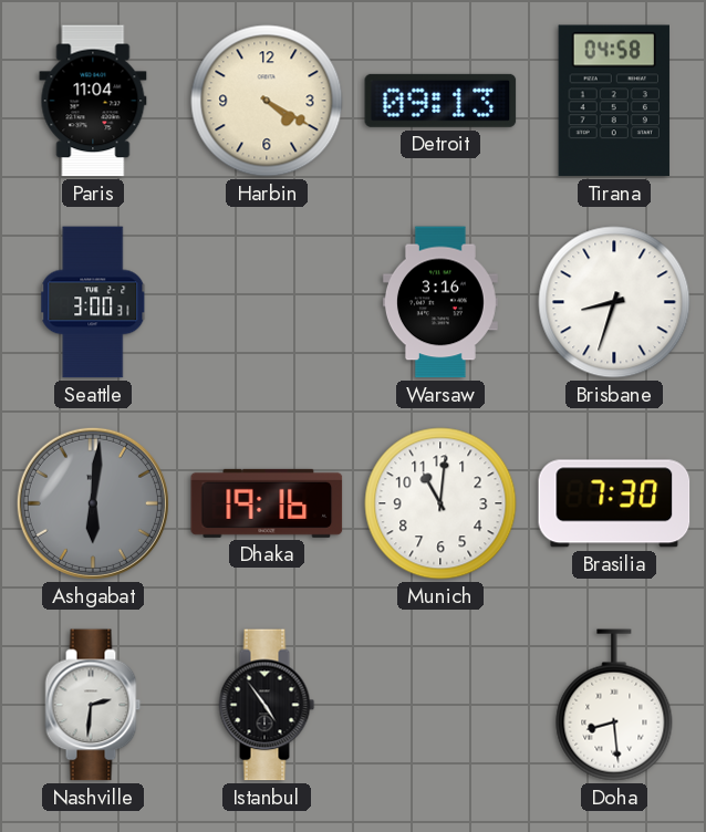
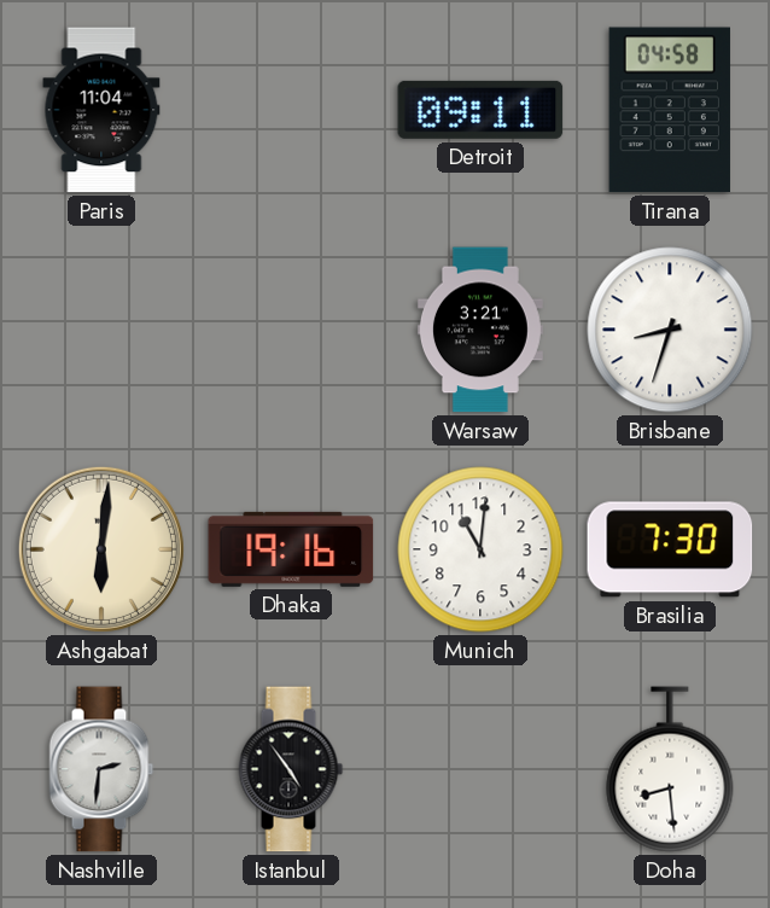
Harbin: 4:20 -> none (267, 101)
Detroit: 09:13 -> 09:11 (480, 110)
Seattle: 3:00 -> none (94, 302)
Warsaw: 3:16 -> 3:21 (480, 330)
Ashgabat dial: grey -> cream (101, 549)
